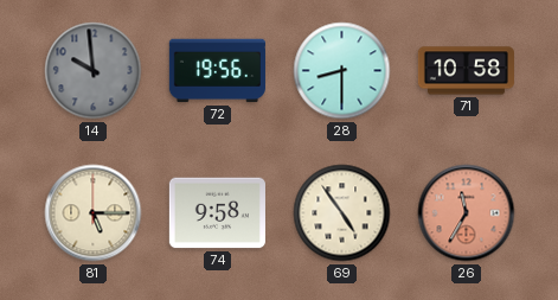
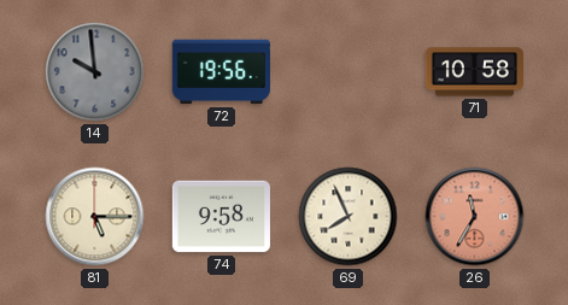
28: 8:30 -> none (342, 71)
69: 4:54 -> 7:56 (349, 217)
